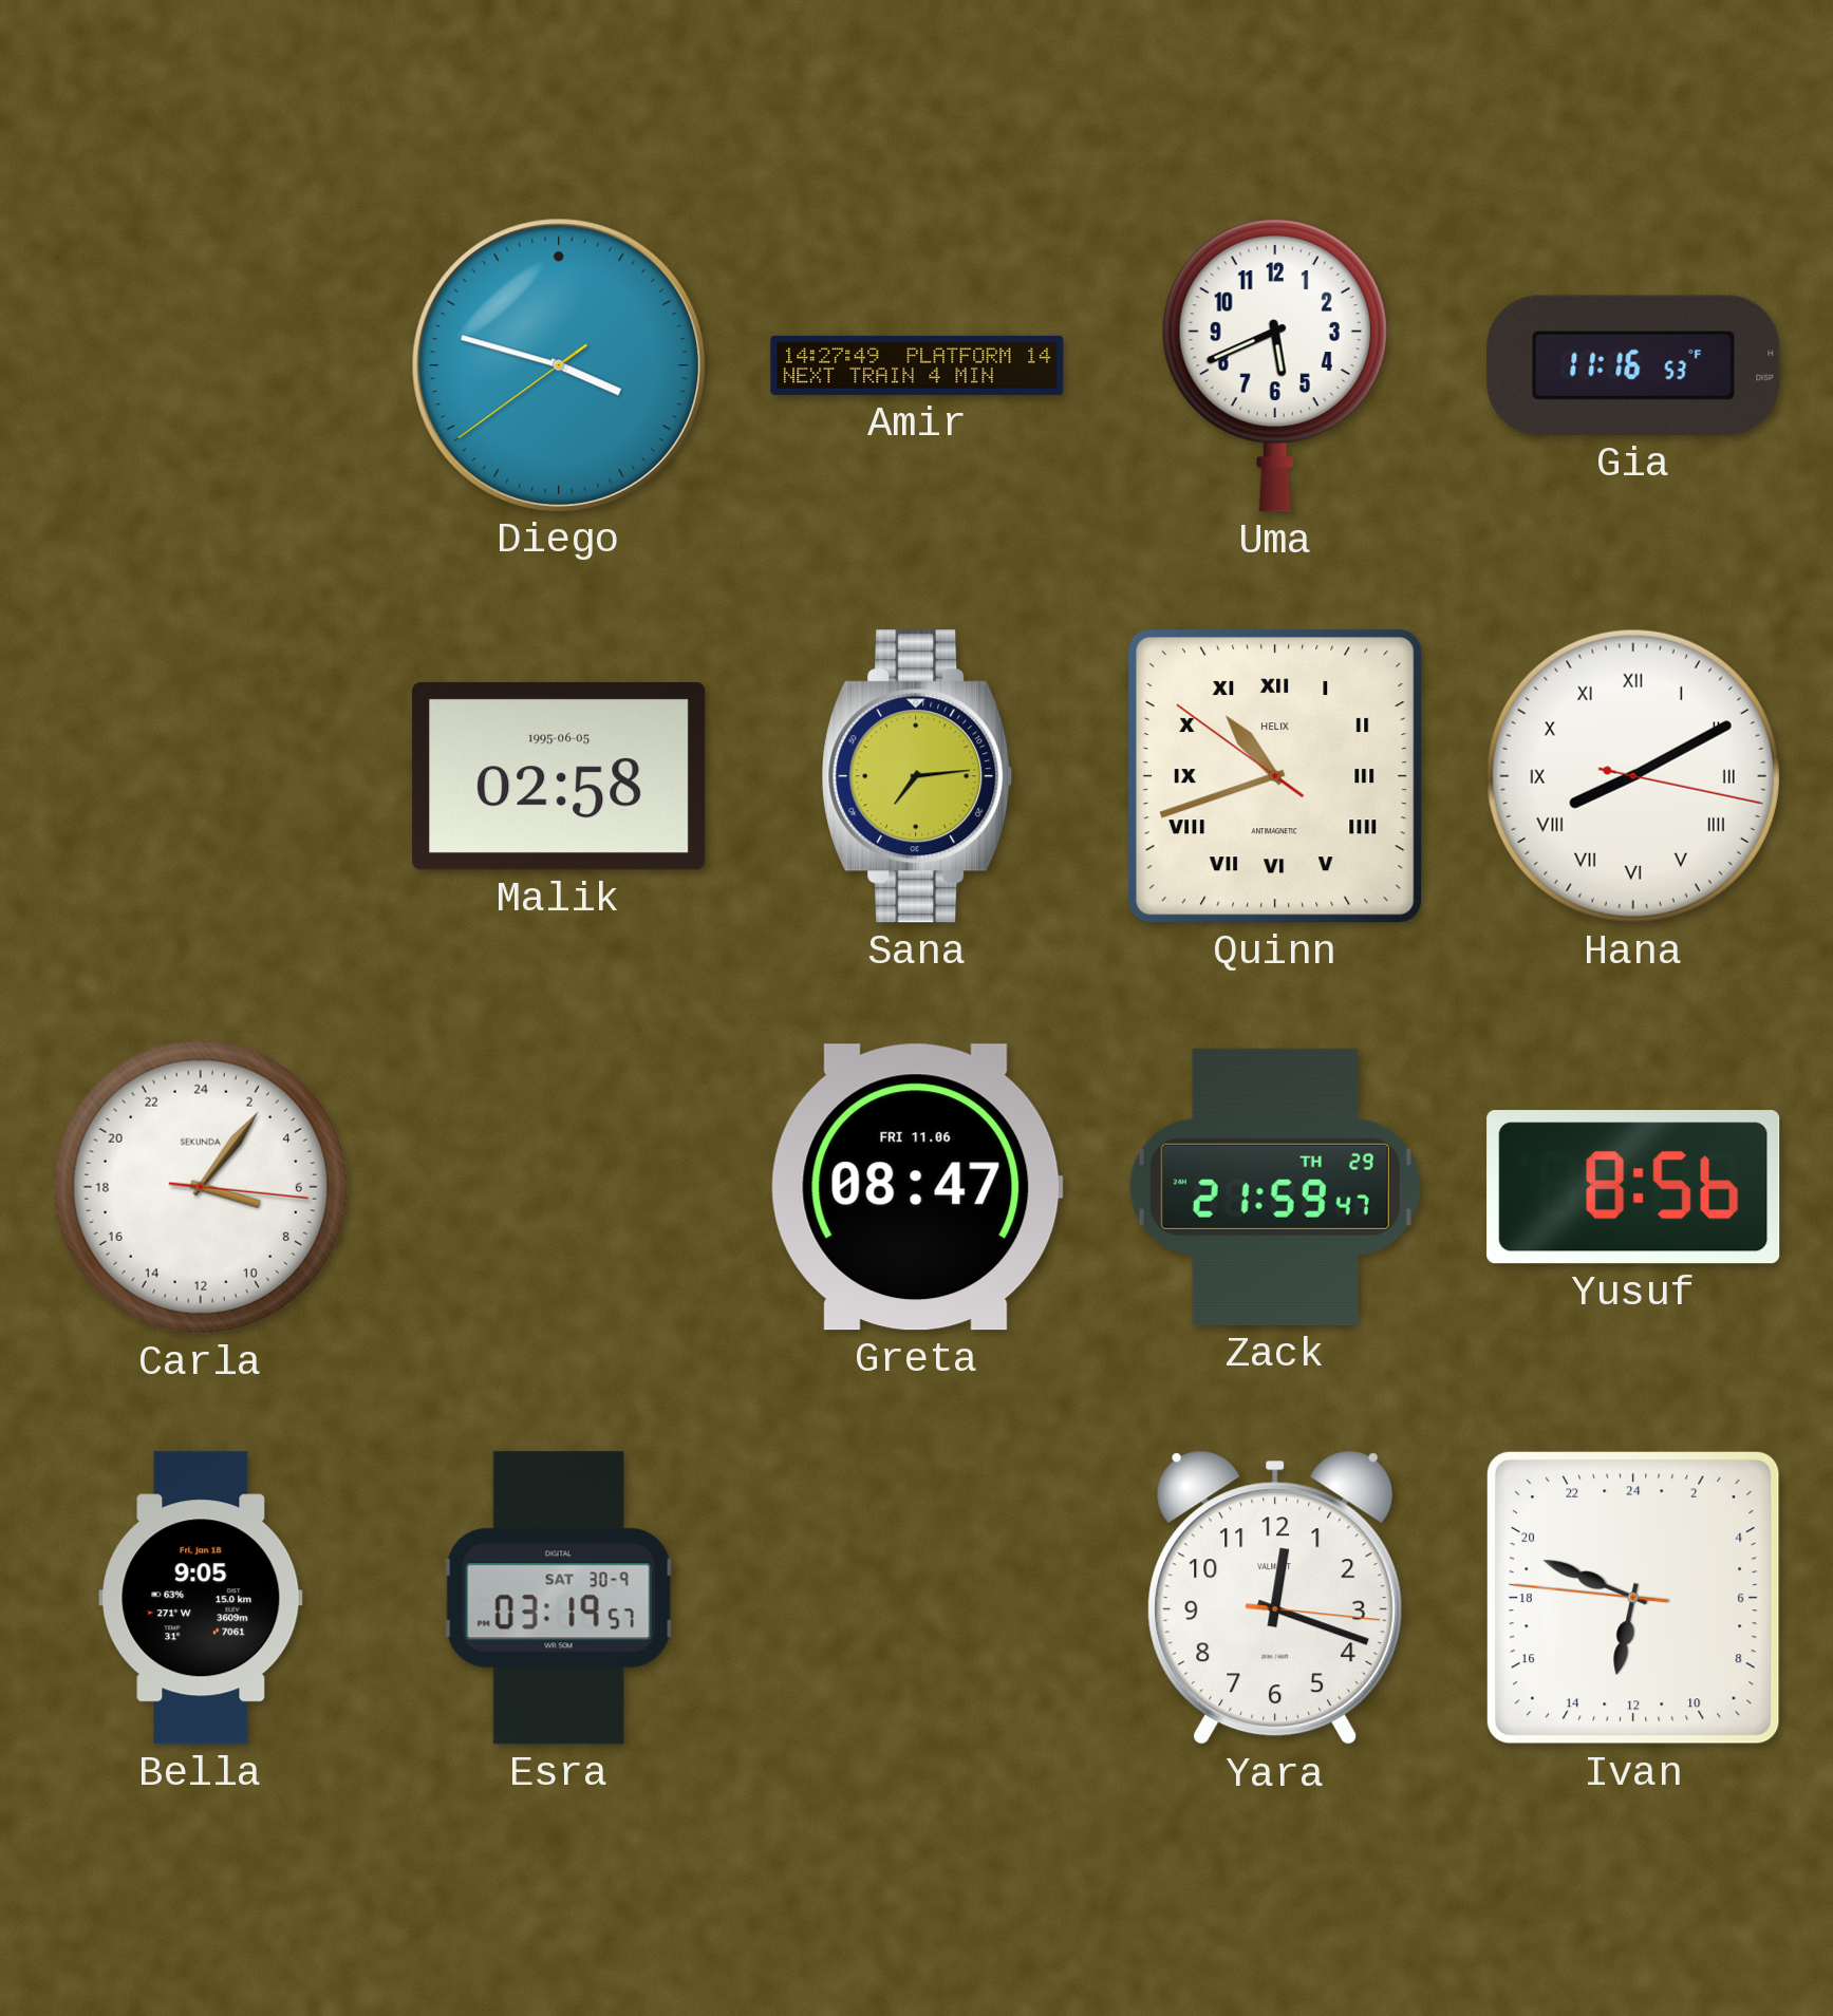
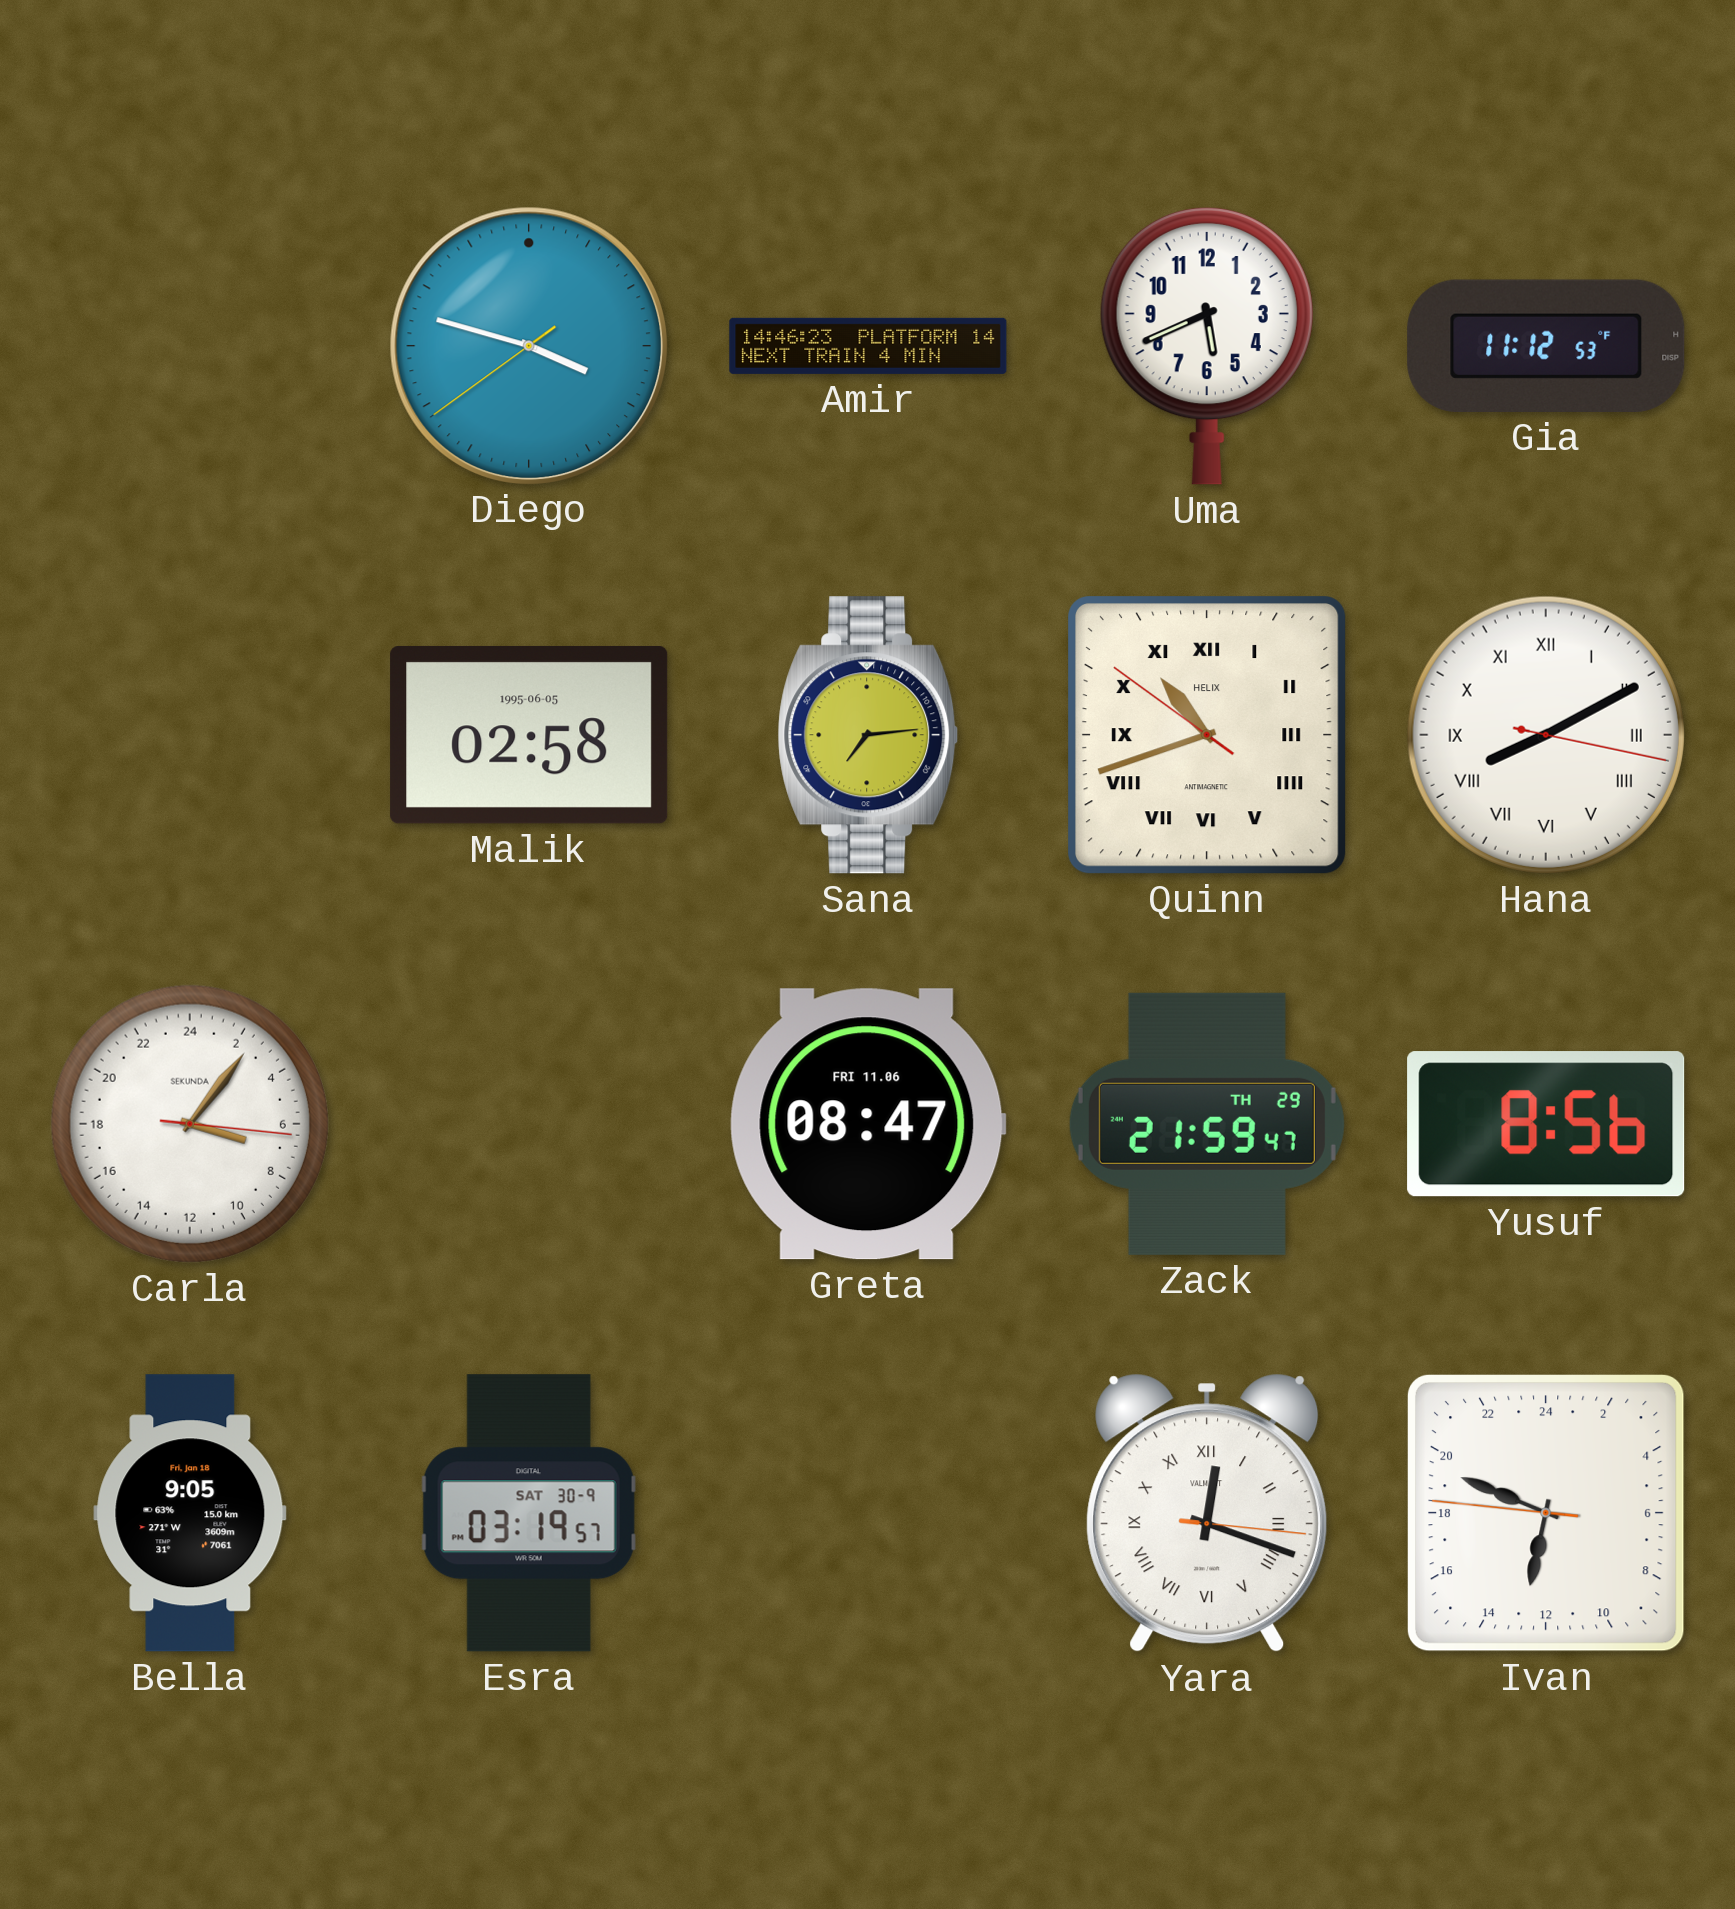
Amir: 14:27 -> 14:46 (868, 346)
Gia: 11:16 -> 11:12 (1546, 346)
Yara numerals: Arabic -> Roman (1207, 1513)
